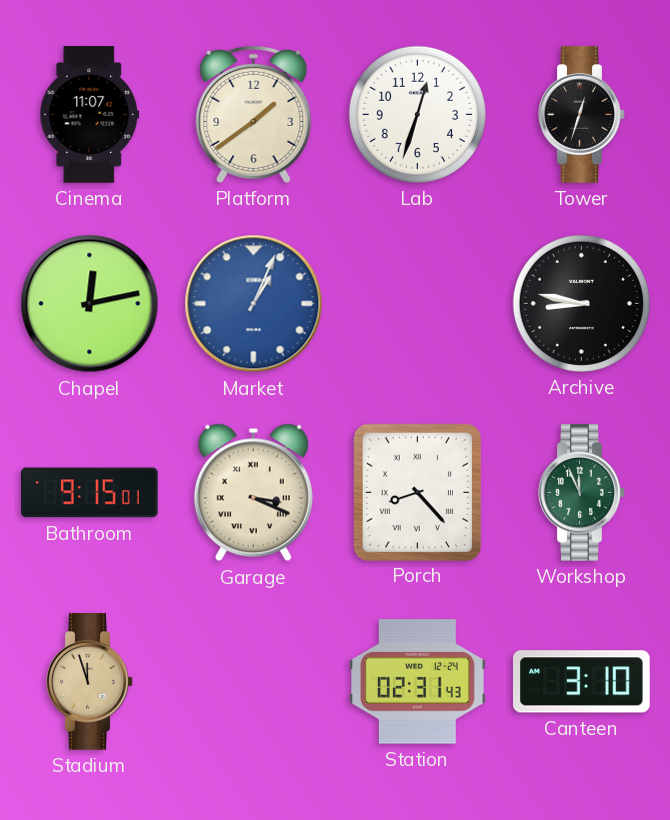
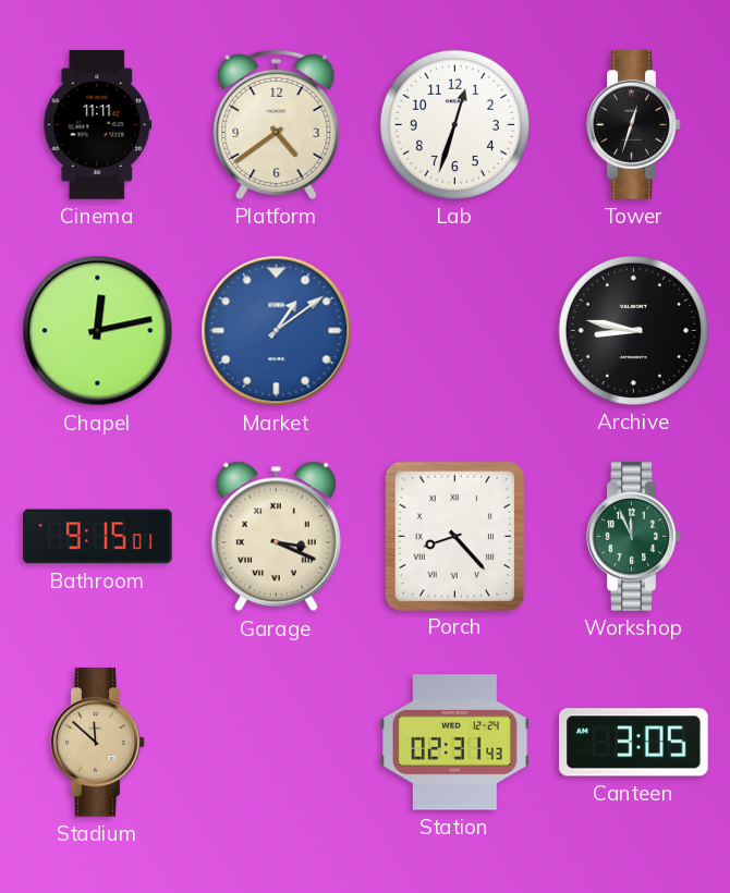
Cinema: 11:07 -> 11:11 (98, 125)
Platform: 1:39 -> 4:39 (277, 124)
Market: 1:04 -> 1:09 (277, 331)
Stadium: 11:57 -> 11:52 (98, 743)
Canteen: 3:10 -> 3:05 (634, 743)
